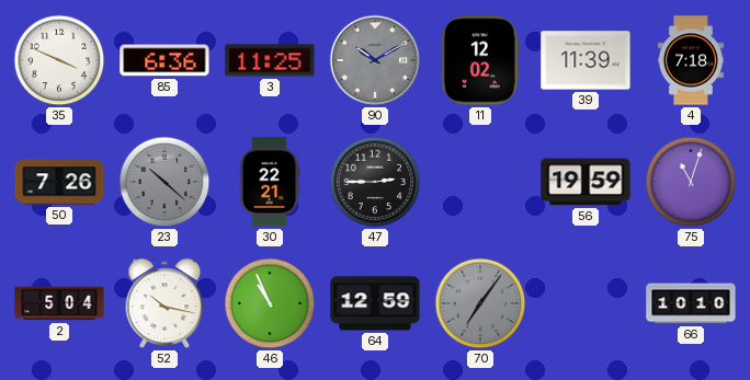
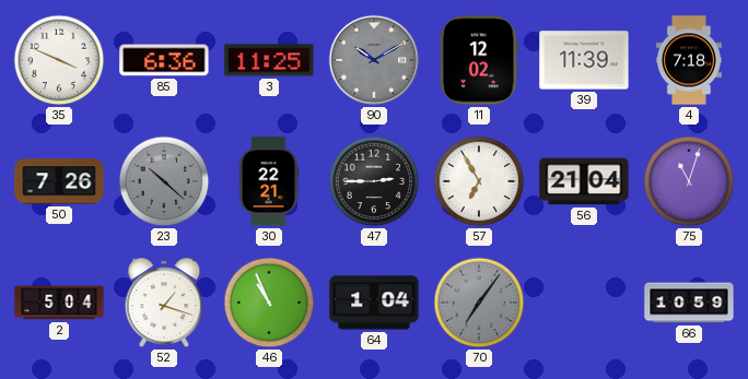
57: none -> 6:55 (479, 181)
56: 19:59 -> 21:04 (584, 181)
52: 10:17 -> 1:18 (164, 303)
64: 12:59 -> 1:04 (374, 303)
66: 10:10 -> 10:59 (689, 303)
